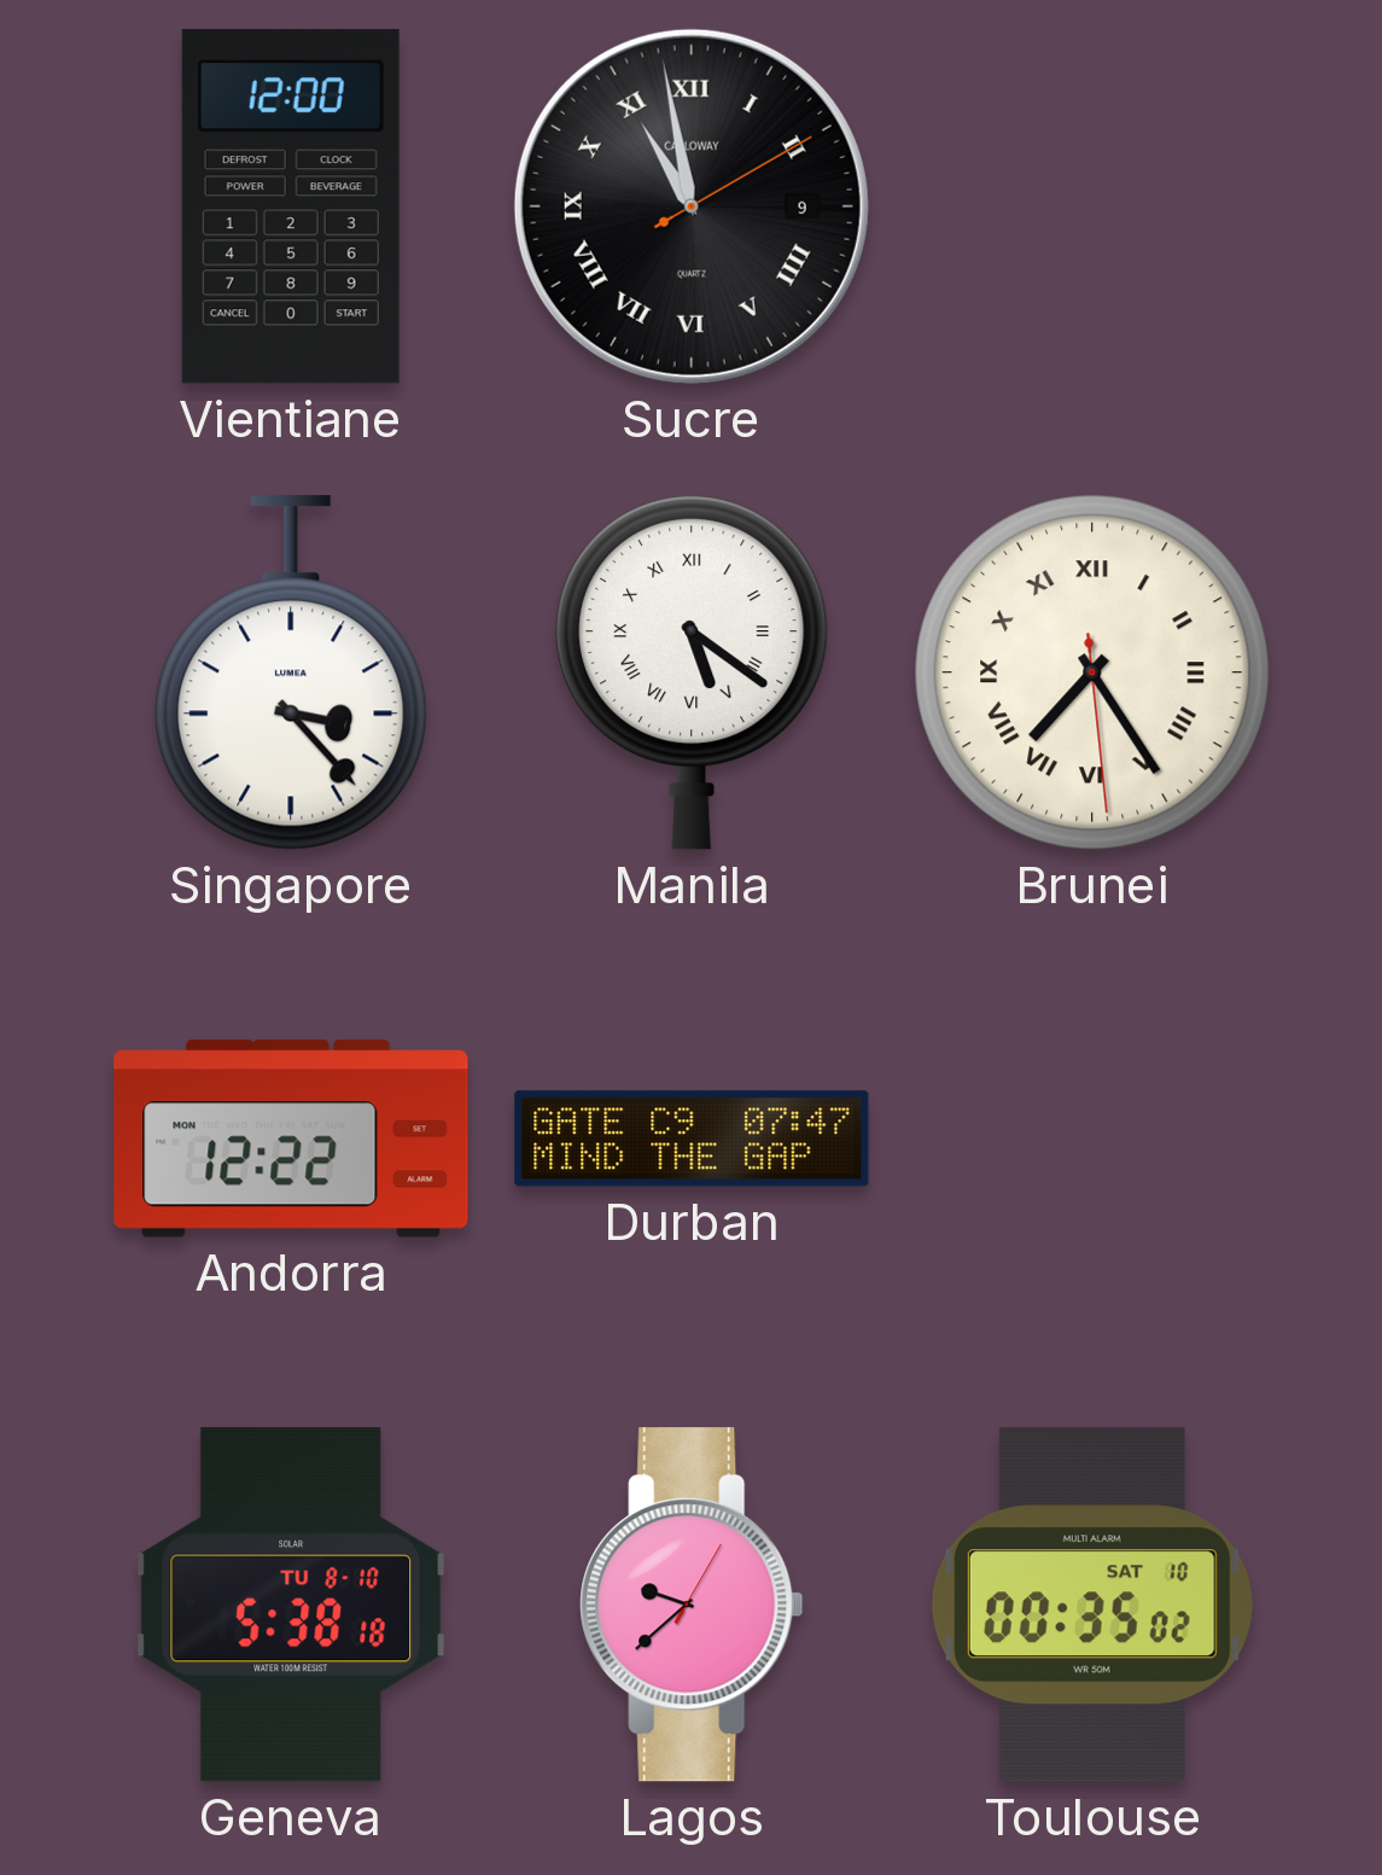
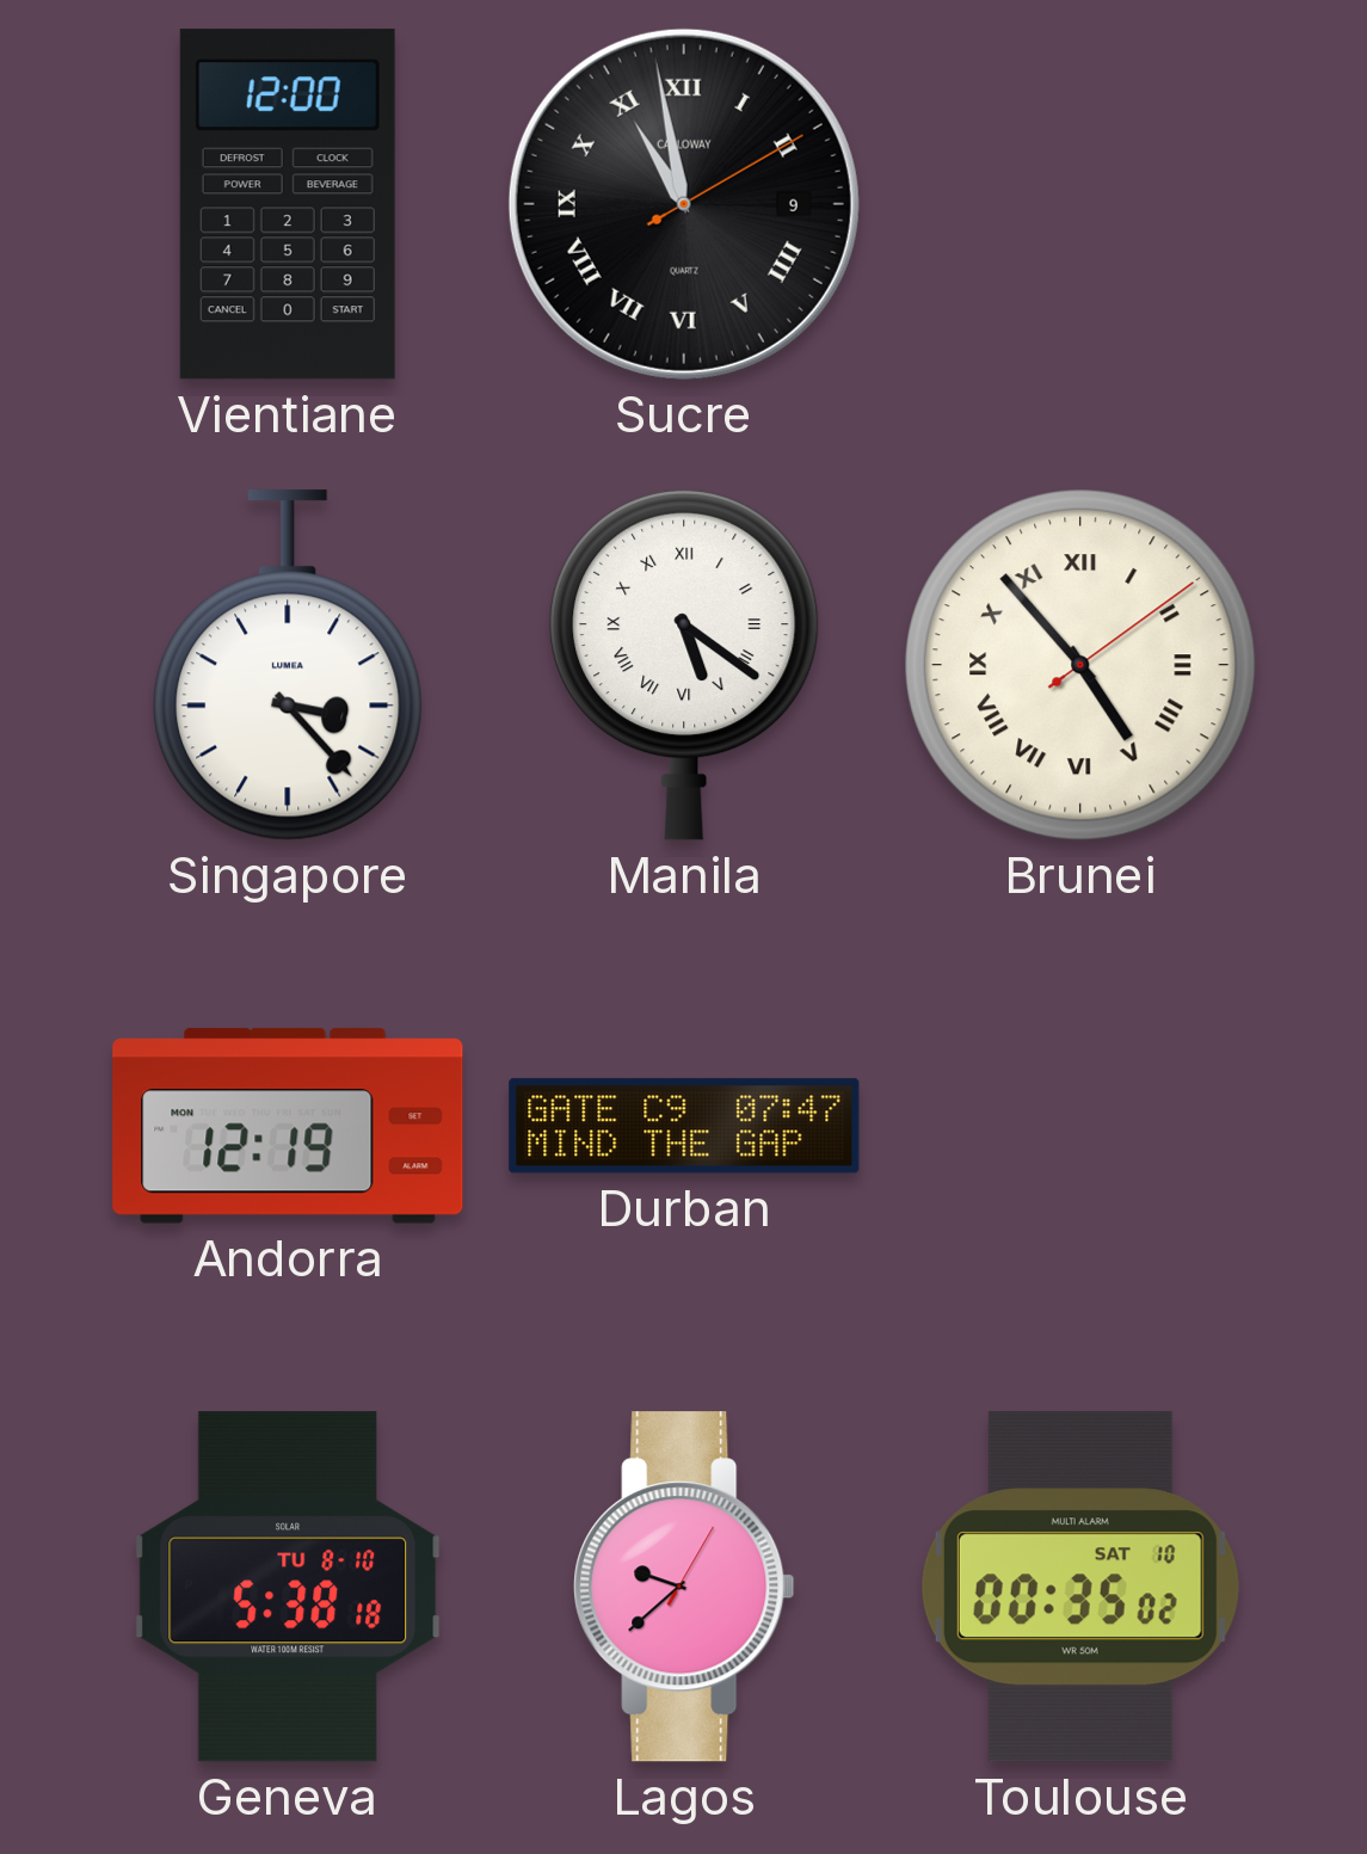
Brunei: 7:24 -> 4:53 (1082, 666)
Andorra: 12:22 -> 12:19 (288, 1126)
